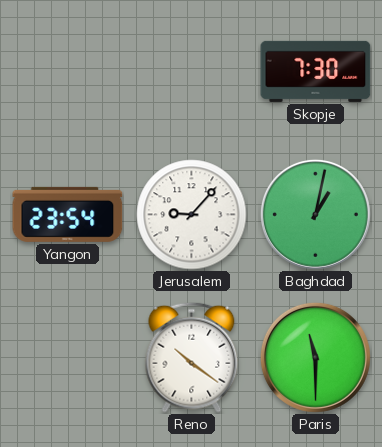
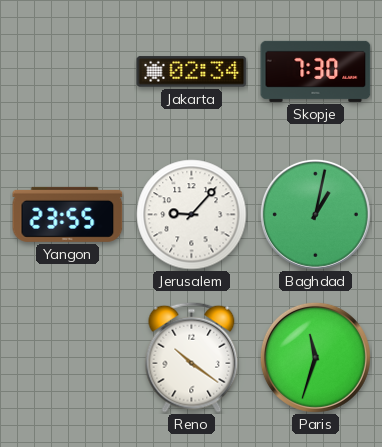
Jakarta: none -> 02:34 (192, 72)
Yangon: 23:54 -> 23:55 (68, 214)
Paris: 11:30 -> 11:33 (315, 357)
